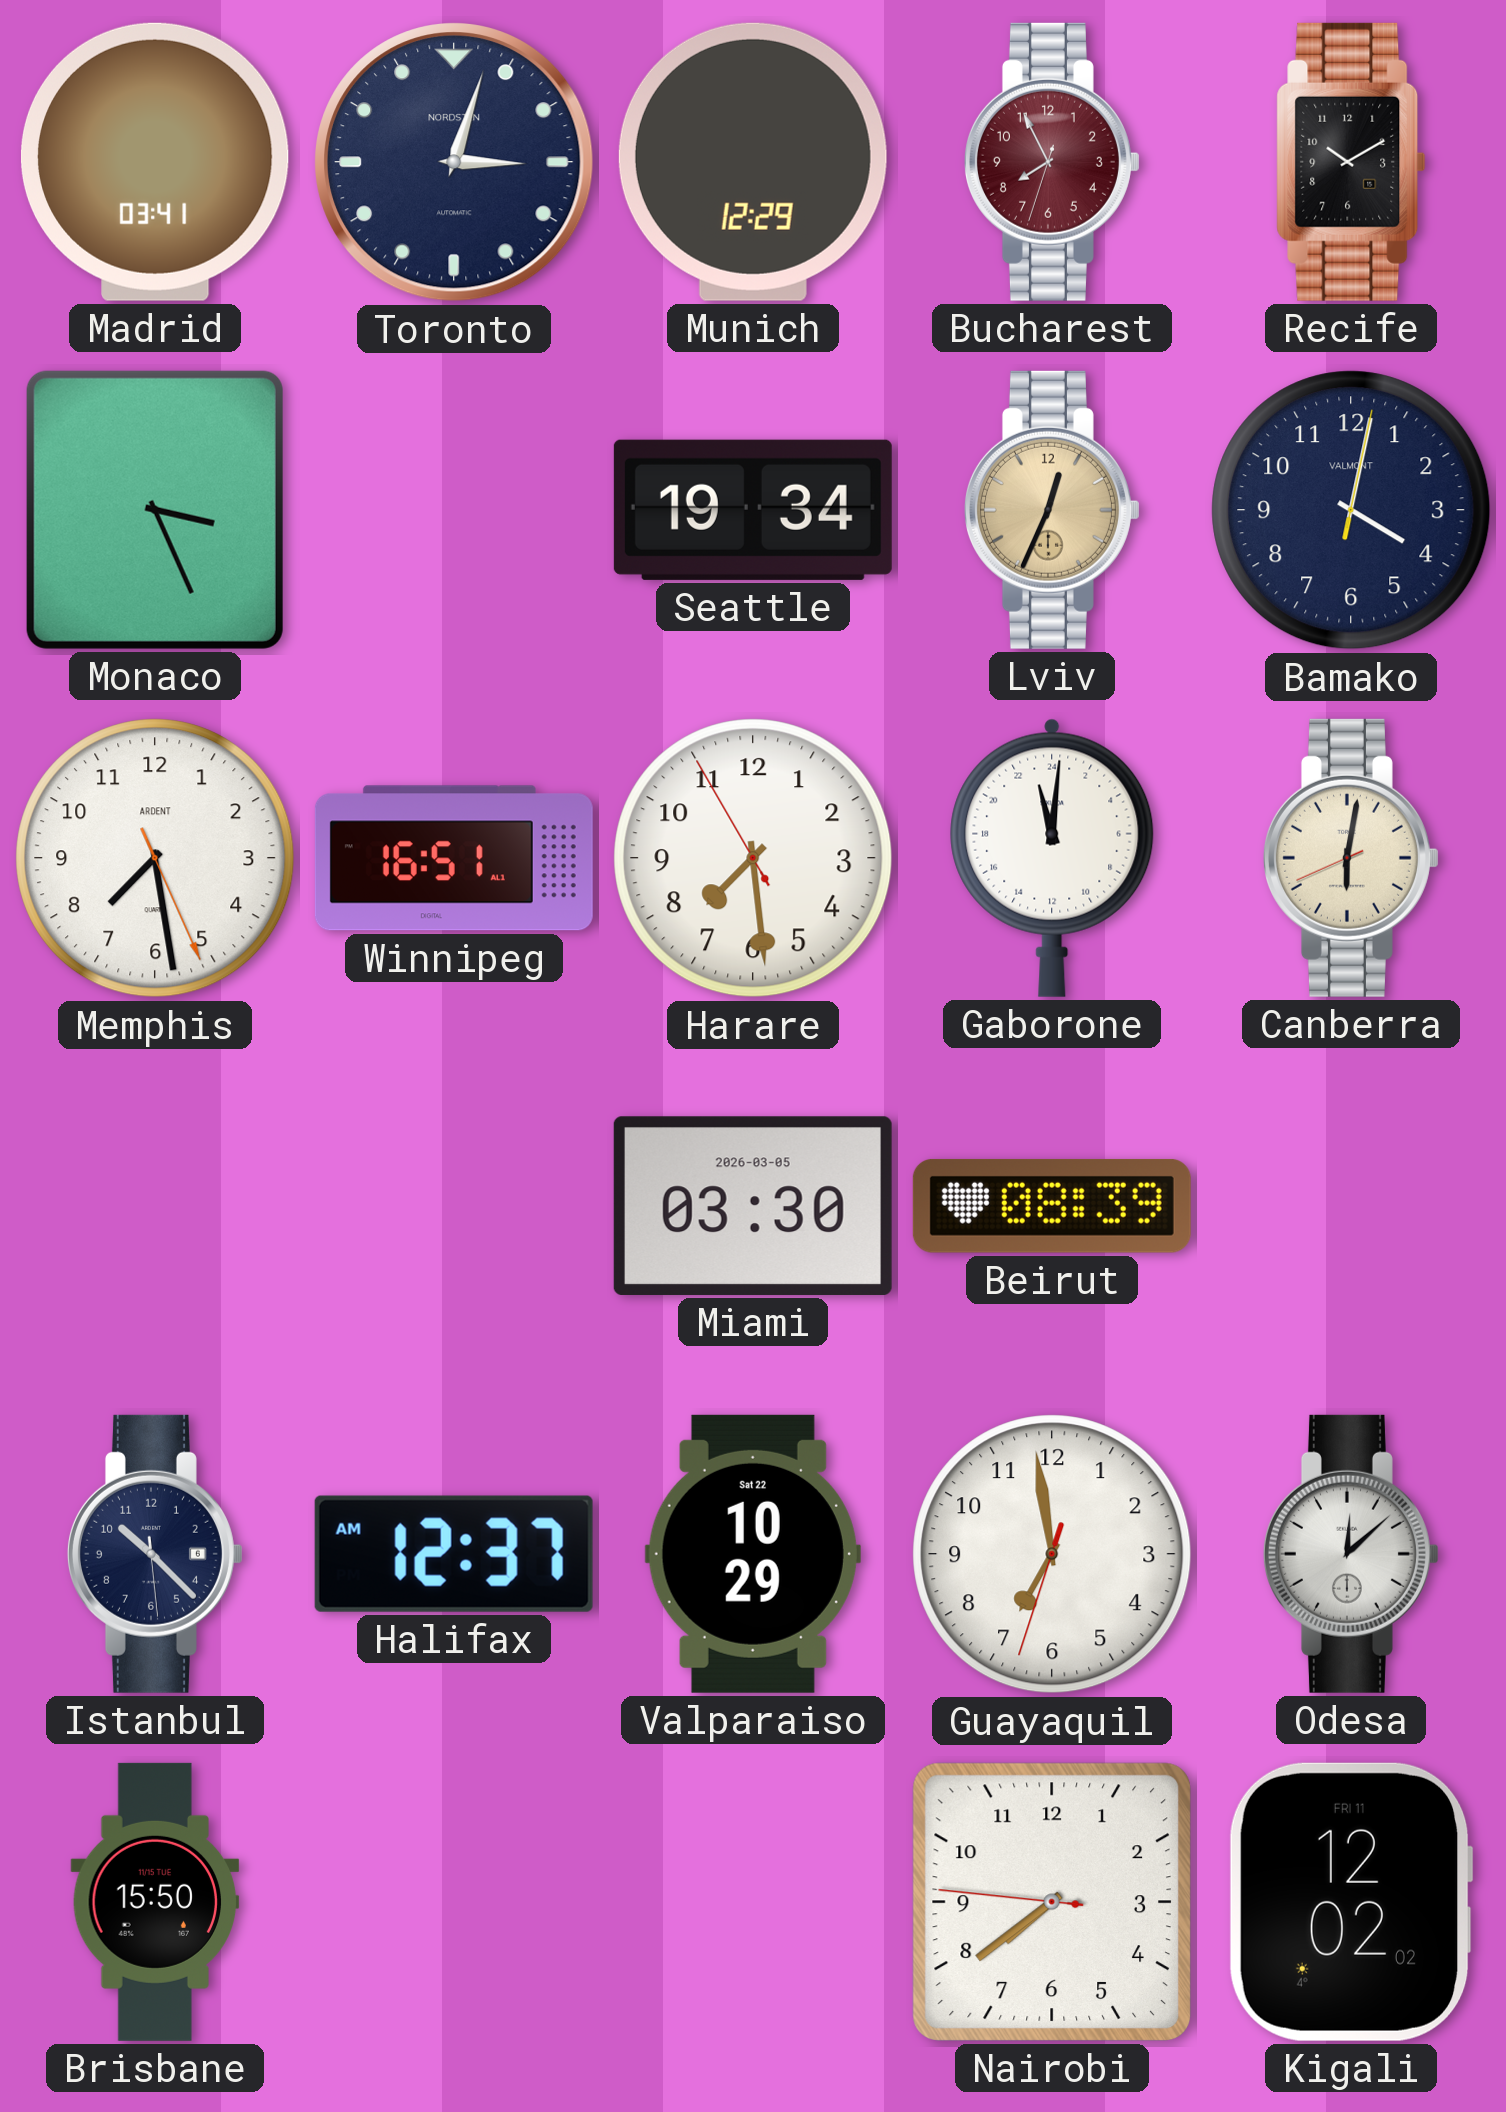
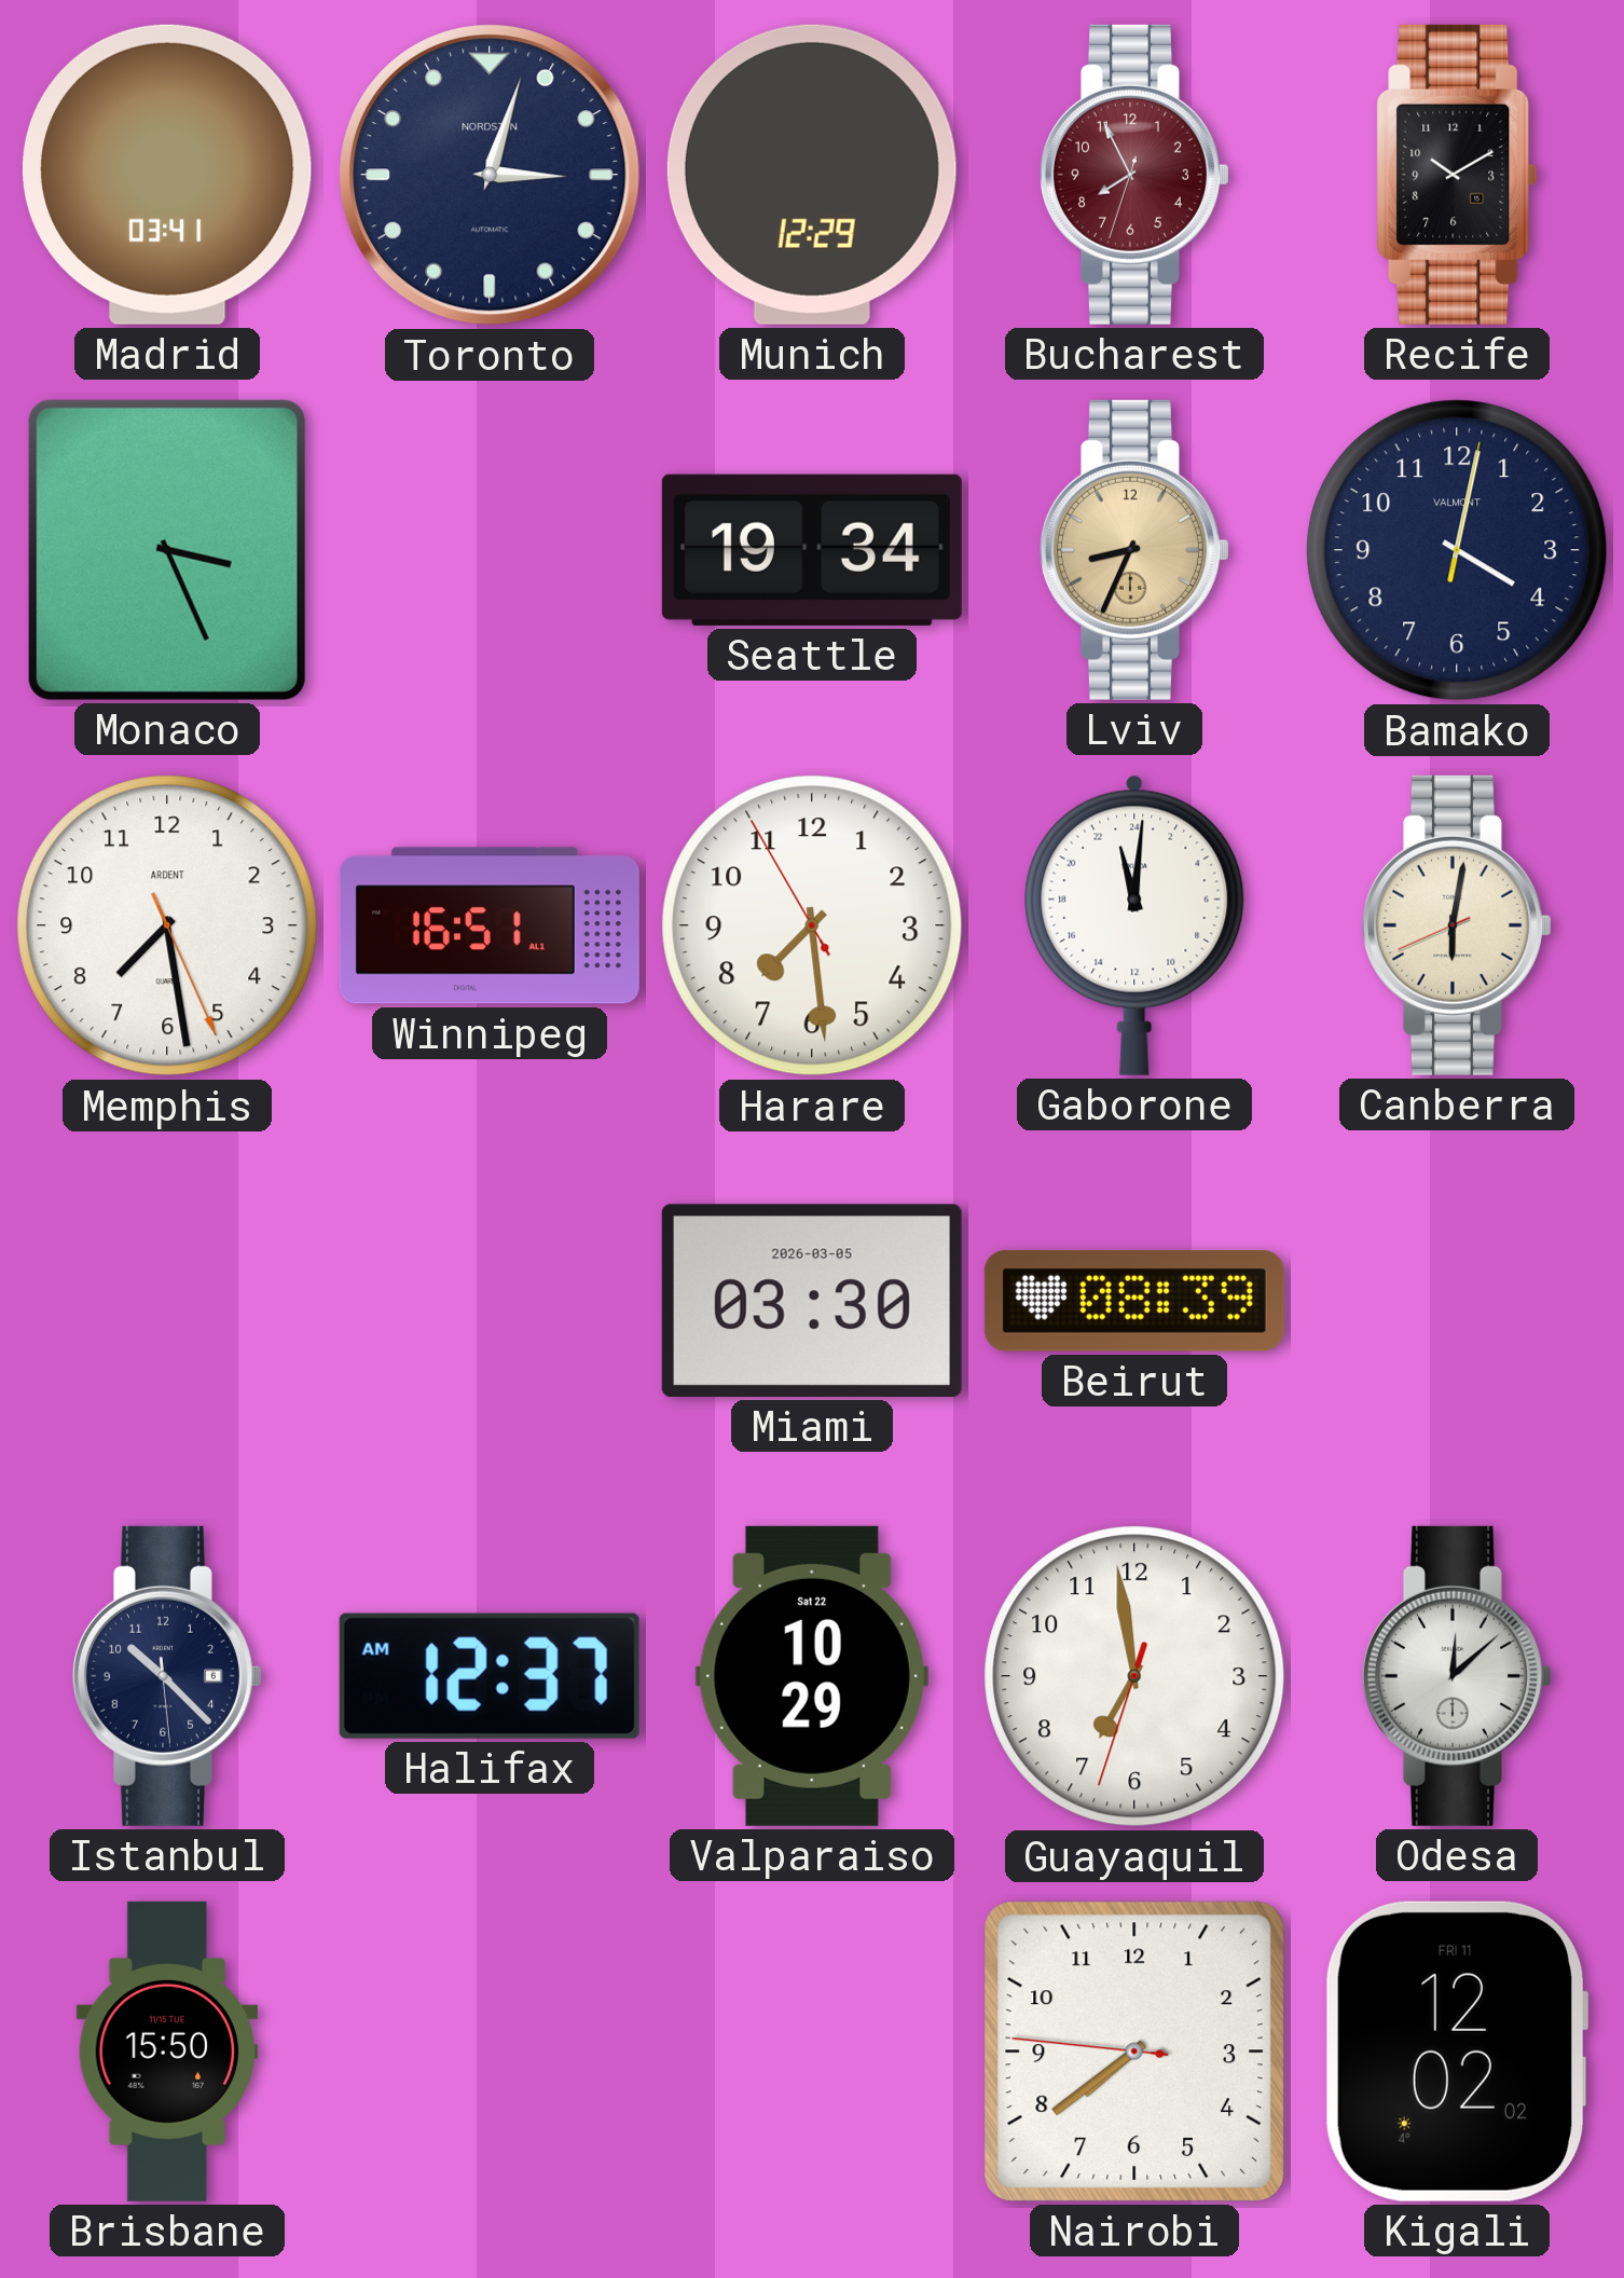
Lviv: 12:34 -> 8:34 (1134, 550)
